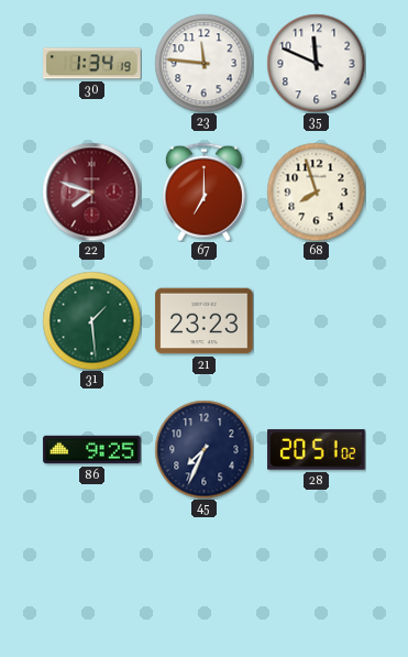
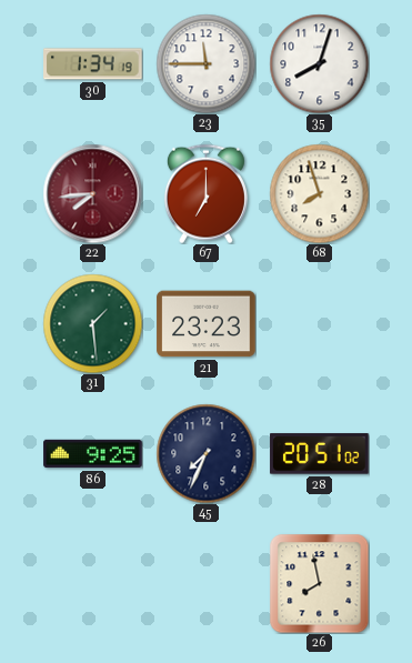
23: 11:46 -> 11:45 (205, 63)
35: 11:49 -> 8:03 (319, 63)
22: 7:48 -> 7:44 (92, 193)
26: none -> 7:58 (319, 583)
